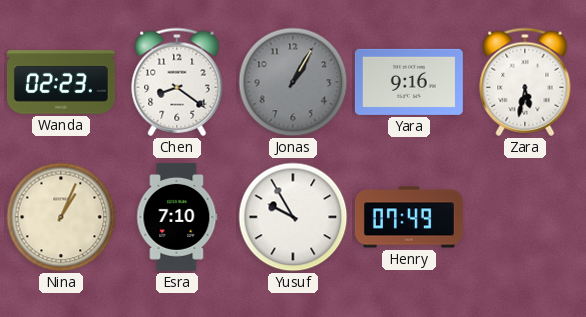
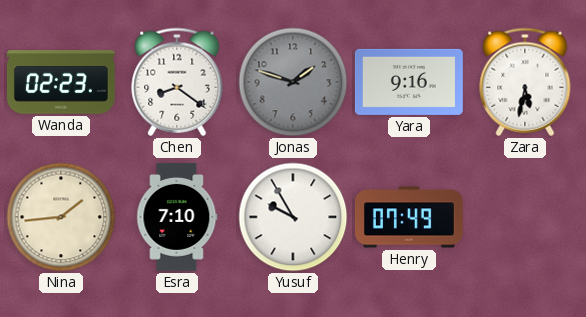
Jonas: 1:05 -> 1:48 (293, 82)
Nina: 1:04 -> 1:44 (61, 217)
